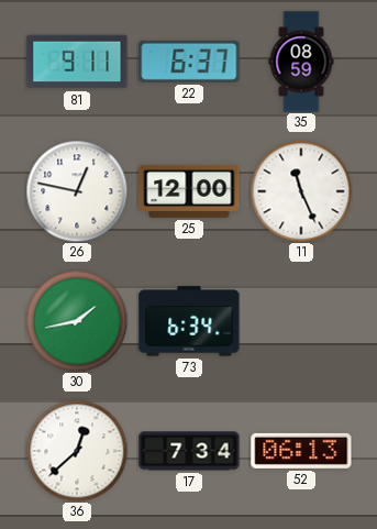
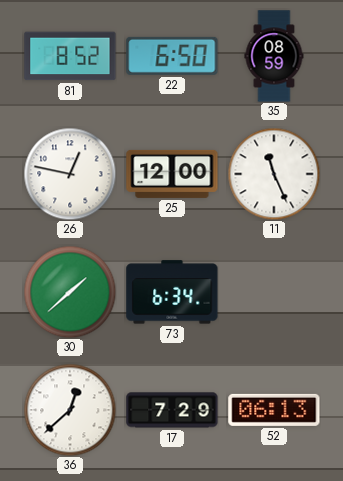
81: 9:11 -> 8:52 (70, 56)
22: 6:37 -> 6:50 (172, 56)
30: 1:43 -> 1:38 (70, 292)
17: 7:34 -> 7:29 (172, 410)
